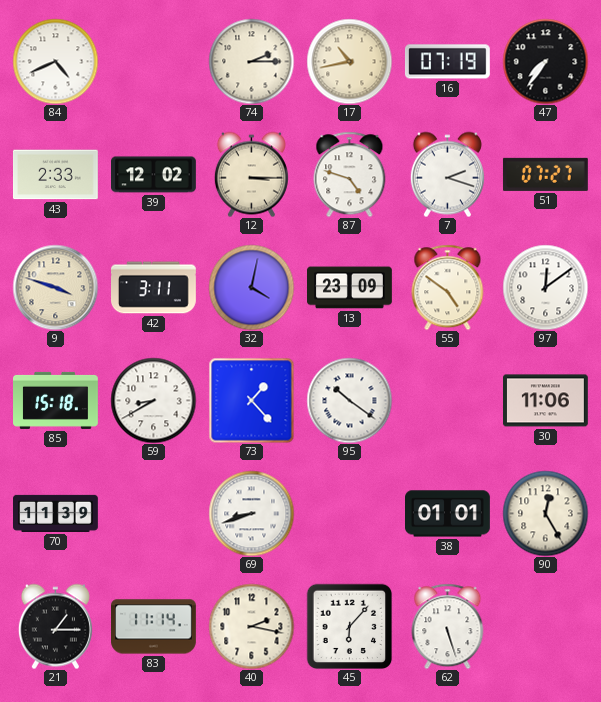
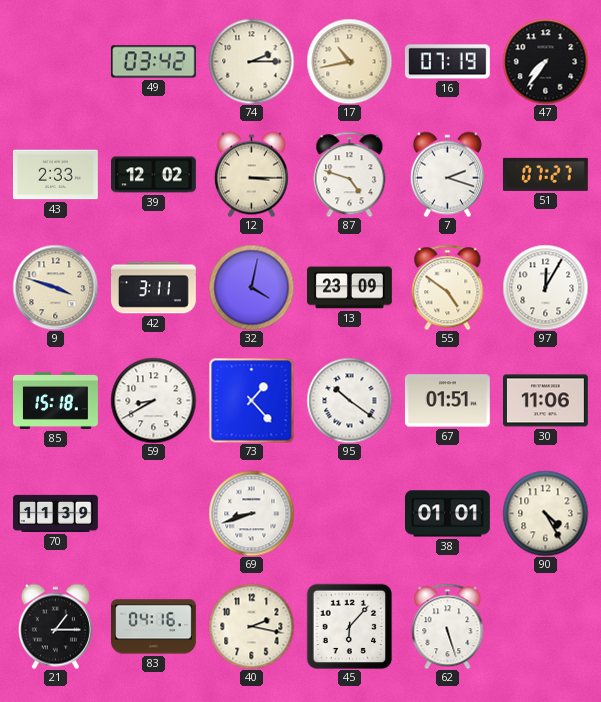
84: 4:41 -> none (55, 61)
49: none -> 03:42 (153, 62)
97: 12:09 -> 12:05 (545, 287)
67: none -> 01:51 (447, 401)
90: 12:25 -> 4:25 (545, 513)
83: 11:14 -> 04:16 (154, 627)
